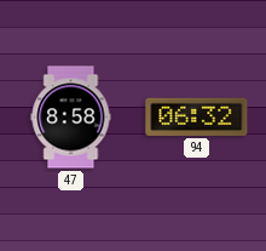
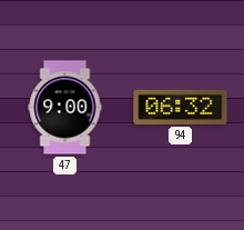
47: 8:58 -> 9:00 (65, 108)
